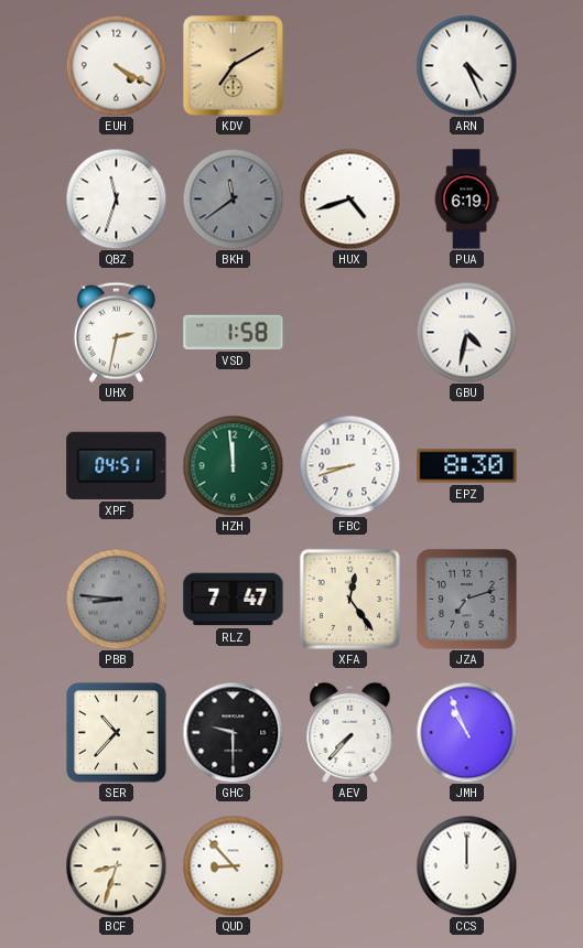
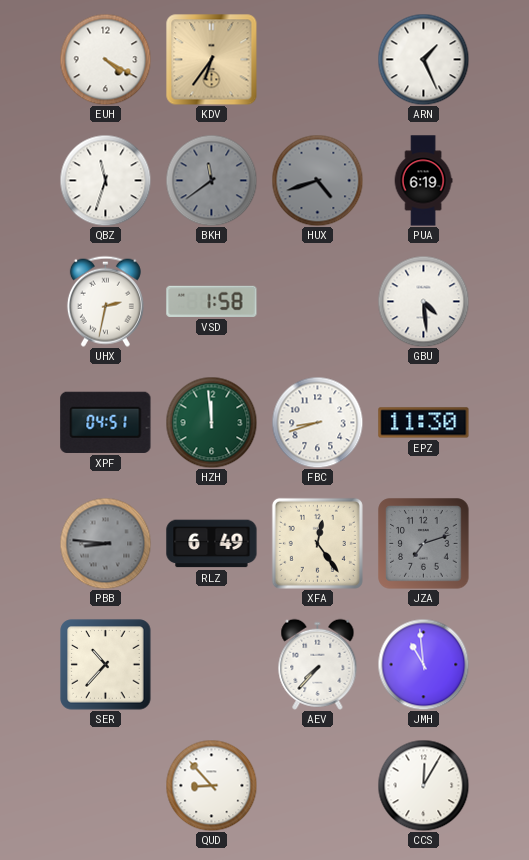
KDV: 7:10 -> 6:36 (211, 59)
ARN: 4:26 -> 1:26 (423, 59)
HUX dial: white -> grey (317, 180)
GBU: 4:32 -> 4:29 (423, 301)
EPZ: 8:30 -> 11:30 (424, 423)
RLZ: 7:47 -> 6:49 (212, 544)
GHC: 9:30 -> none (233, 732)
JMH: 10:56 -> 10:59 (423, 664)
BCF: 8:33 -> none (116, 865)
CCS: 12:00 -> 12:05 (423, 785)
